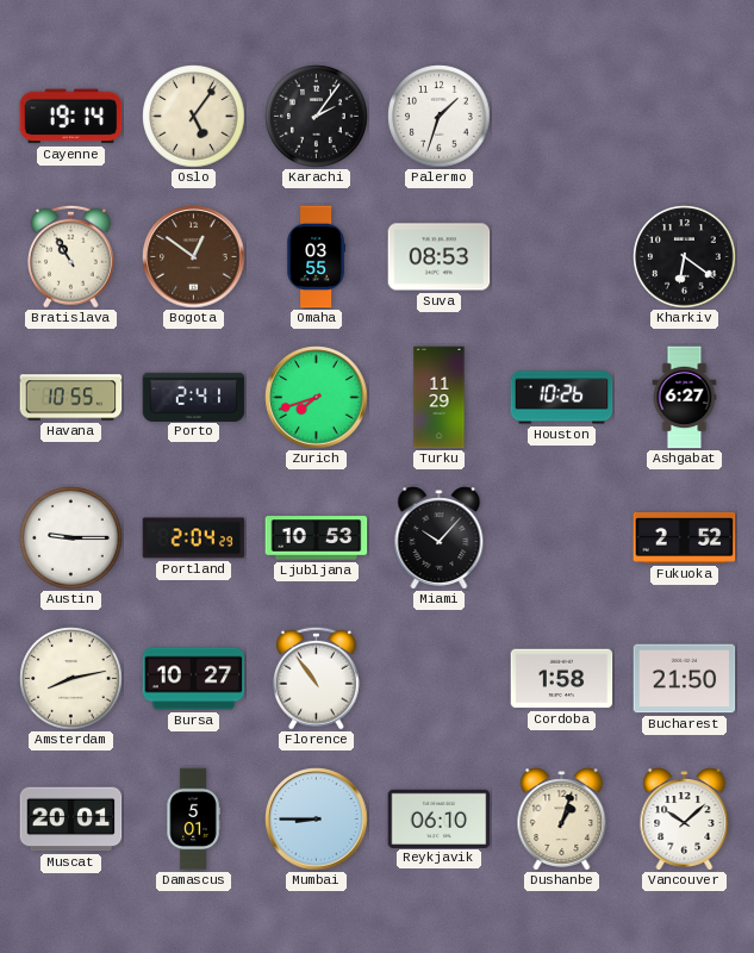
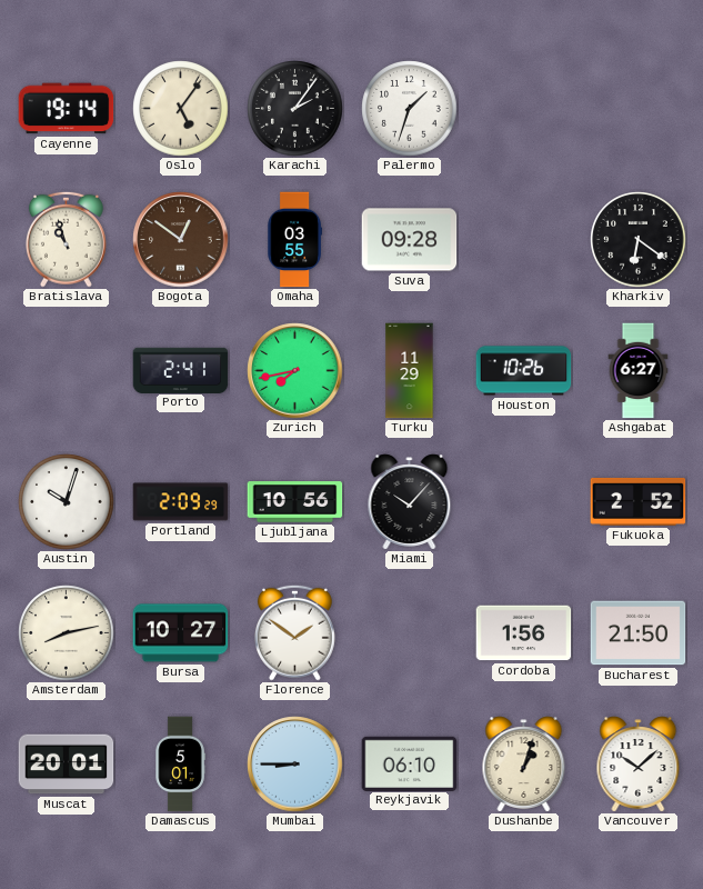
Bratislava: 10:55 -> 10:57 (66, 239)
Suva: 08:53 -> 09:28 (410, 240)
Havana: 10:55 -> none (71, 398)
Zurich: 7:42 -> 7:43 (295, 371)
Austin: 9:15 -> 10:03 (67, 502)
Portland: 2:04 -> 2:09 (181, 502)
Ljubljana: 10:53 -> 10:56 (295, 502)
Florence: 10:54 -> 1:51 (294, 632)
Cordoba: 1:58 -> 1:56 (524, 633)
